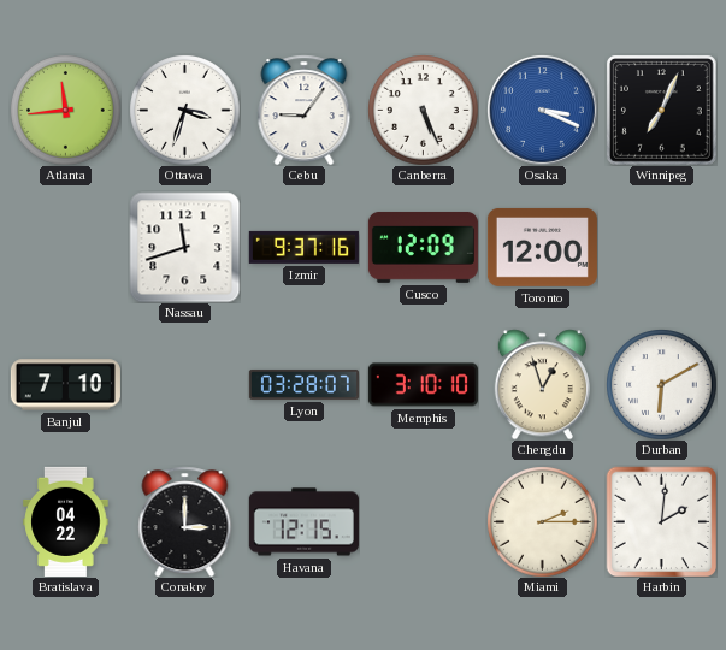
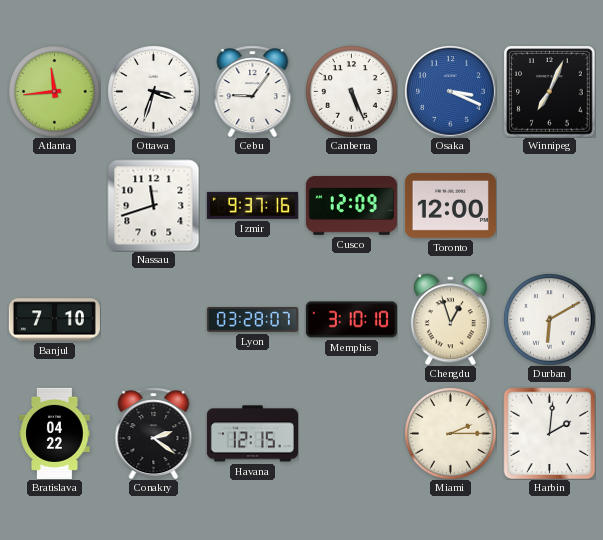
Conakry: 3:00 -> 2:21 (154, 433)
